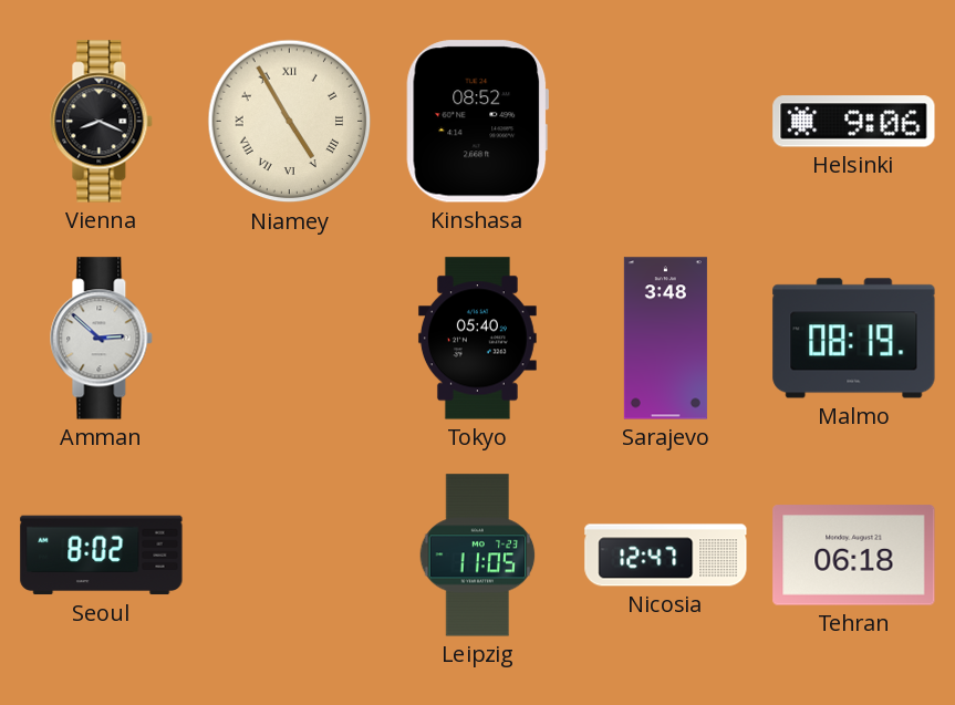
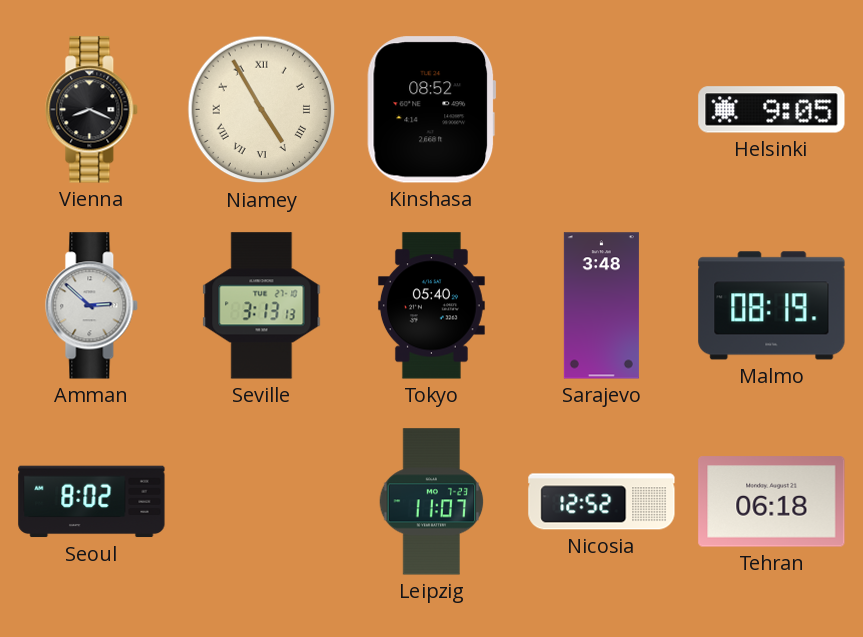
Helsinki: 9:06 -> 9:05 (772, 110)
Seville: none -> 3:13 (262, 306)
Leipzig: 11:05 -> 11:07 (432, 502)
Nicosia: 12:47 -> 12:52 (602, 502)
